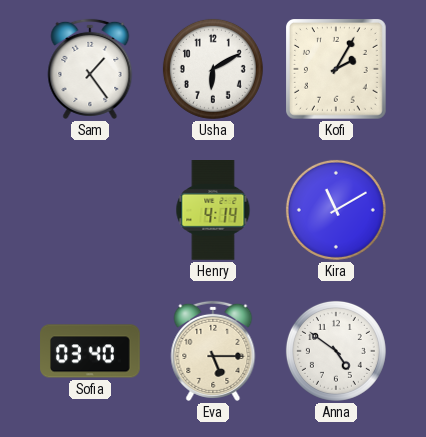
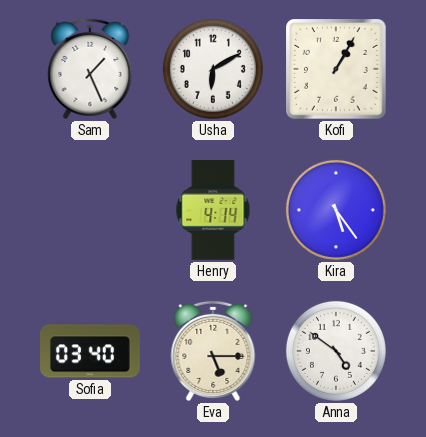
Sam: 1:24 -> 1:26 (90, 69)
Kofi: 2:05 -> 1:05 (337, 70)
Kira: 11:10 -> 5:24 (336, 210)
